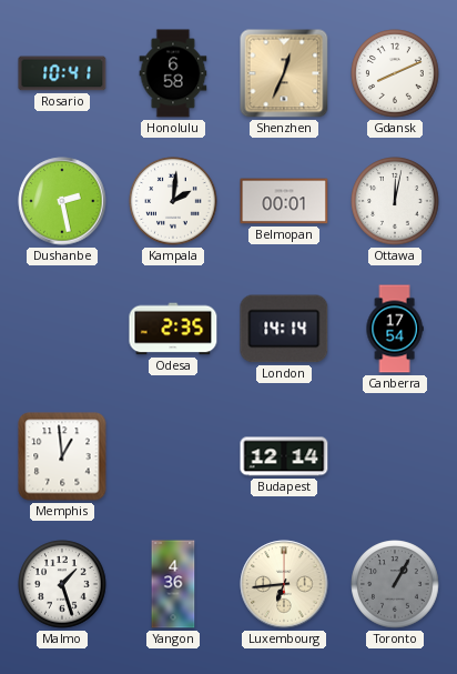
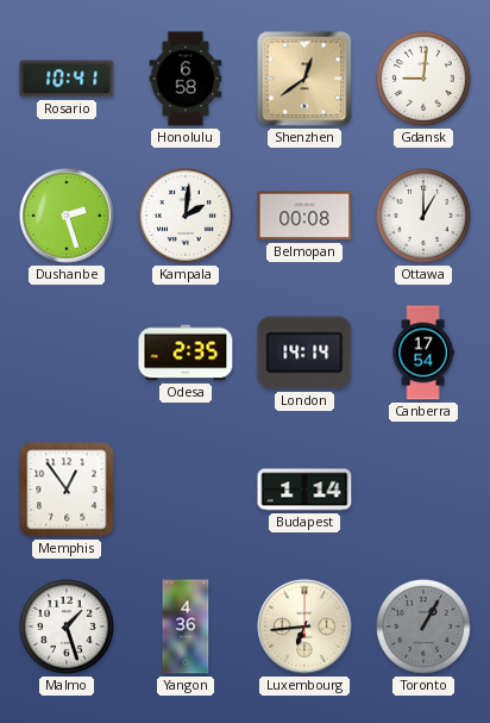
Shenzhen: 12:34 -> 12:39 (304, 79)
Gdansk: 8:11 -> 9:01 (423, 79)
Dushanbe: 2:28 -> 2:27 (67, 216)
Belmopan: 00:01 -> 00:08 (304, 216)
Ottawa: 12:02 -> 1:00 (423, 216)
Memphis: 12:59 -> 12:54 (67, 490)
Budapest: 12:14 -> 1:14 (304, 490)
